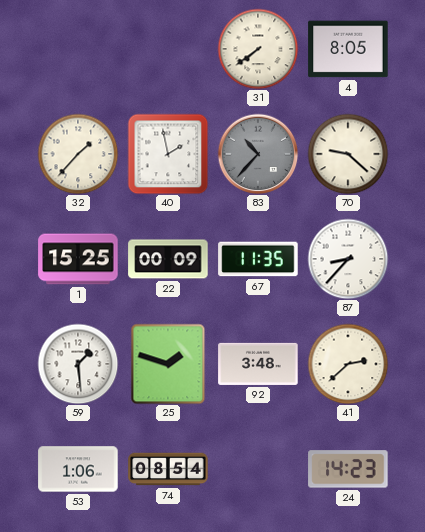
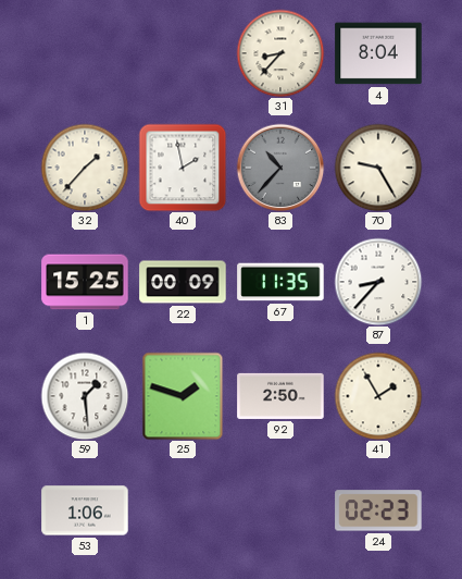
31: 7:39 -> 8:37 (280, 53)
4: 8:05 -> 8:04 (378, 53)
70: 9:22 -> 9:25 (378, 168)
92: 3:48 -> 2:50 (280, 396)
41: 2:38 -> 1:55 (378, 396)
74: 08:54 -> none (168, 469)
24: 14:23 -> 02:23 (378, 510)
